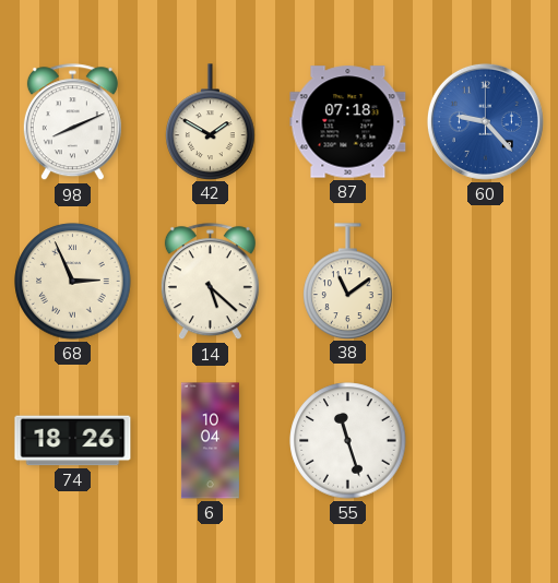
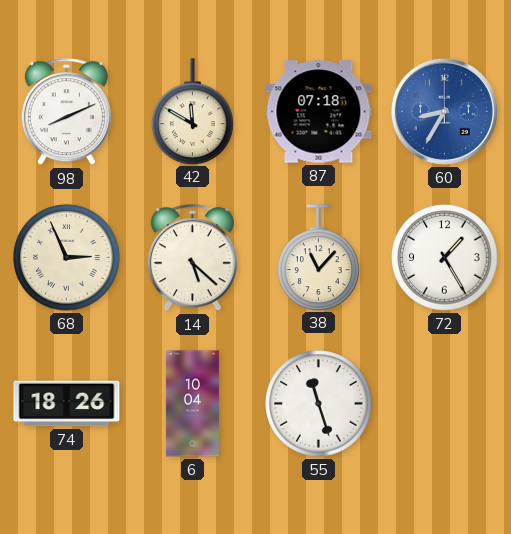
42: 1:50 -> 11:50 (193, 111)
60: 9:23 -> 8:35 (444, 111)
38: 11:09 -> 11:07 (319, 257)
72: none -> 1:25 (445, 258)
